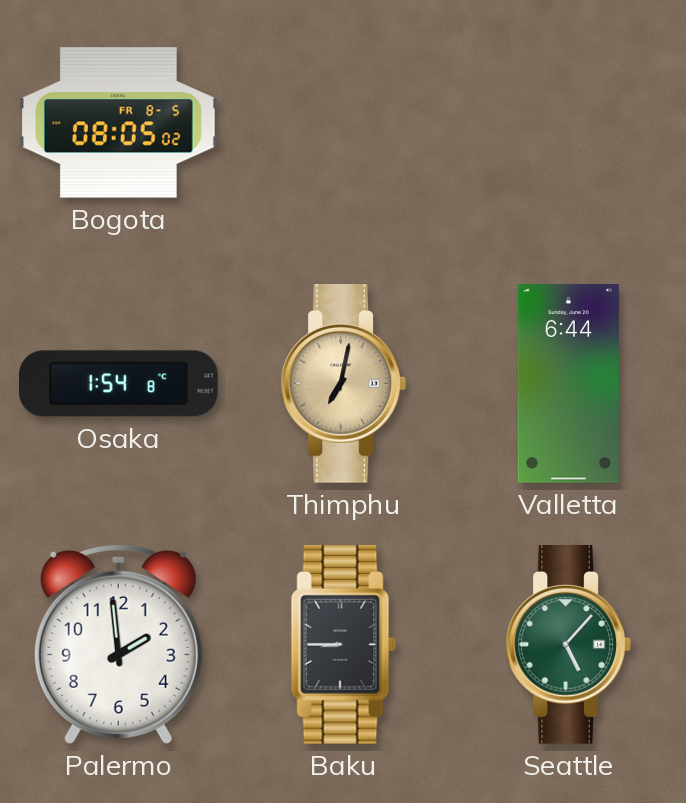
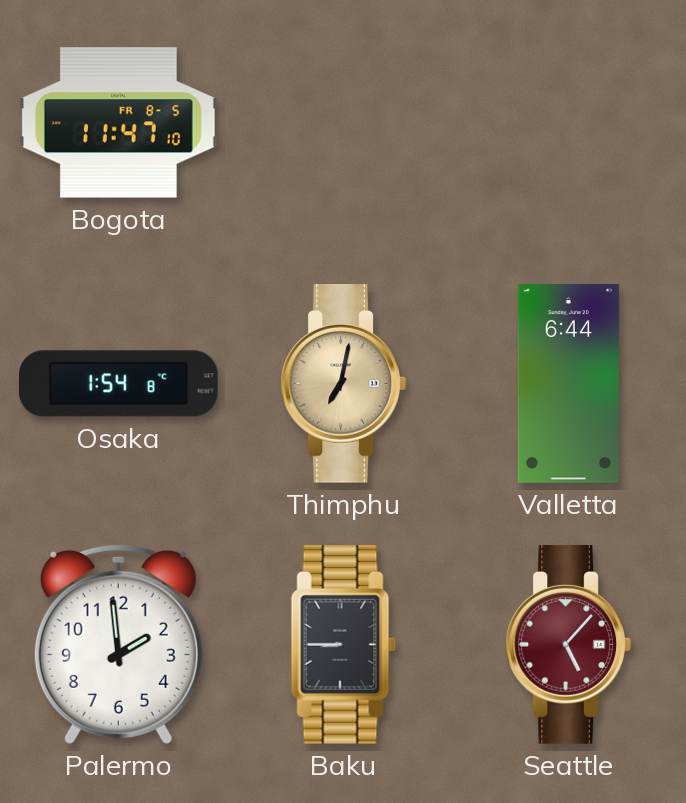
Bogota: 08:05 -> 11:47 (119, 123)
Seattle dial: green -> burgundy (568, 645)
